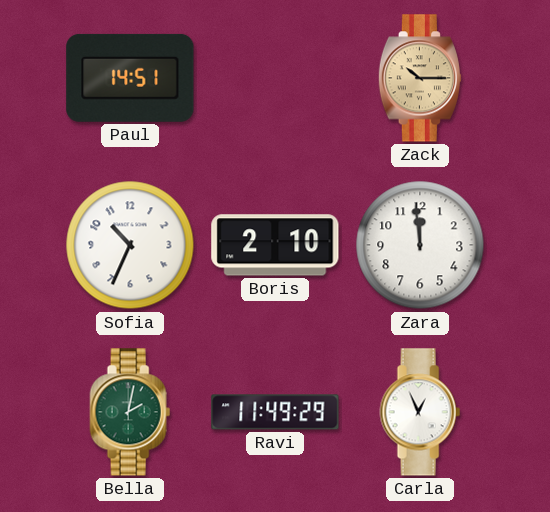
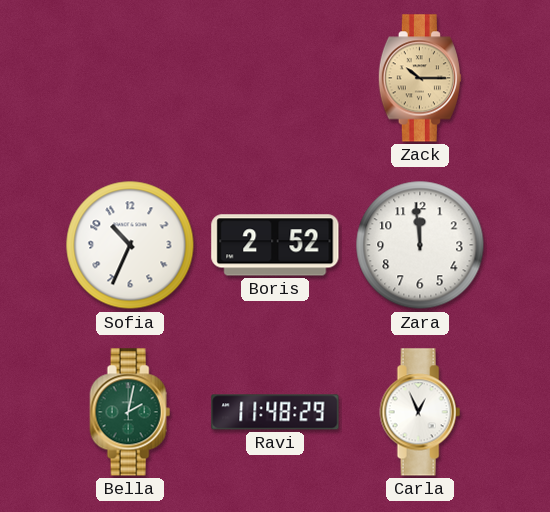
Paul: 14:51 -> none (130, 78)
Boris: 2:10 -> 2:52 (275, 245)
Ravi: 11:49 -> 11:48 (275, 412)
